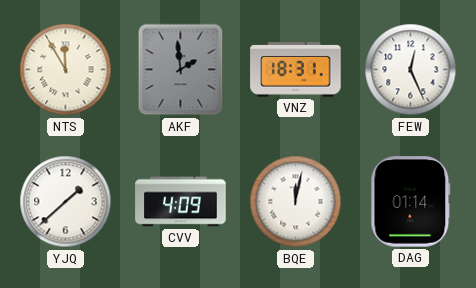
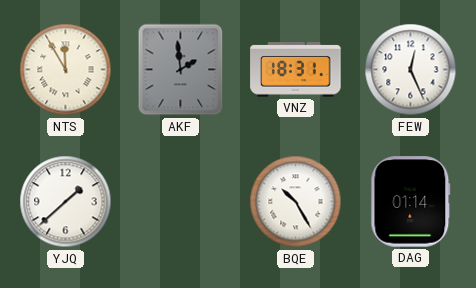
CVV: 4:09 -> none (181, 202)
BQE: 12:02 -> 10:25 (296, 202)
